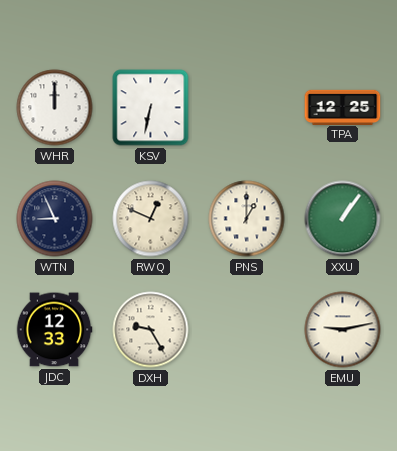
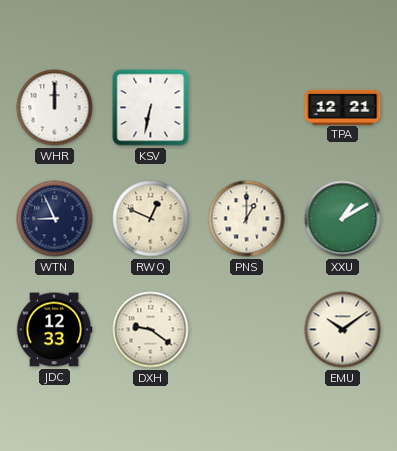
TPA: 12:25 -> 12:21 (343, 107)
XXU: 1:06 -> 1:10 (343, 219)
DXH: 9:25 -> 9:21 (151, 330)
EMU: 9:13 -> 10:09 (343, 330)
